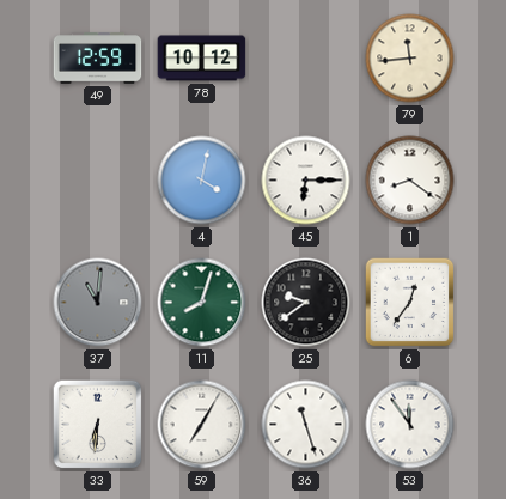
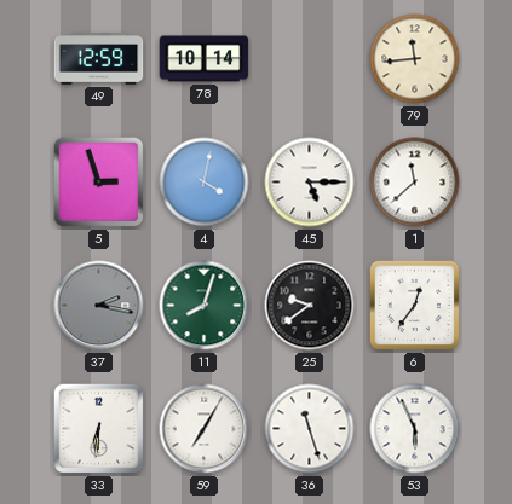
78: 10:12 -> 10:14 (205, 59)
5: none -> 2:57 (99, 183)
45: 6:15 -> 5:15 (310, 183)
1: 8:21 -> 11:38 (415, 183)
37: 11:01 -> 2:17 (99, 306)
53: 11:54 -> 5:56 (415, 429)
